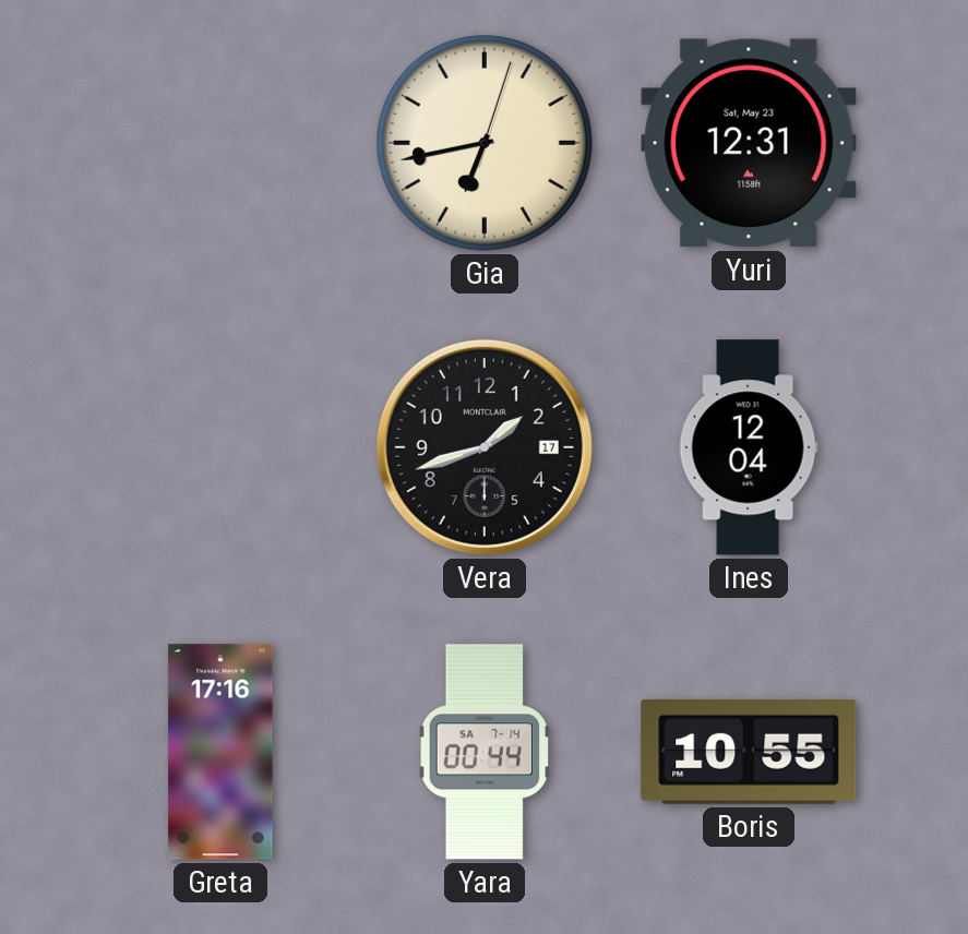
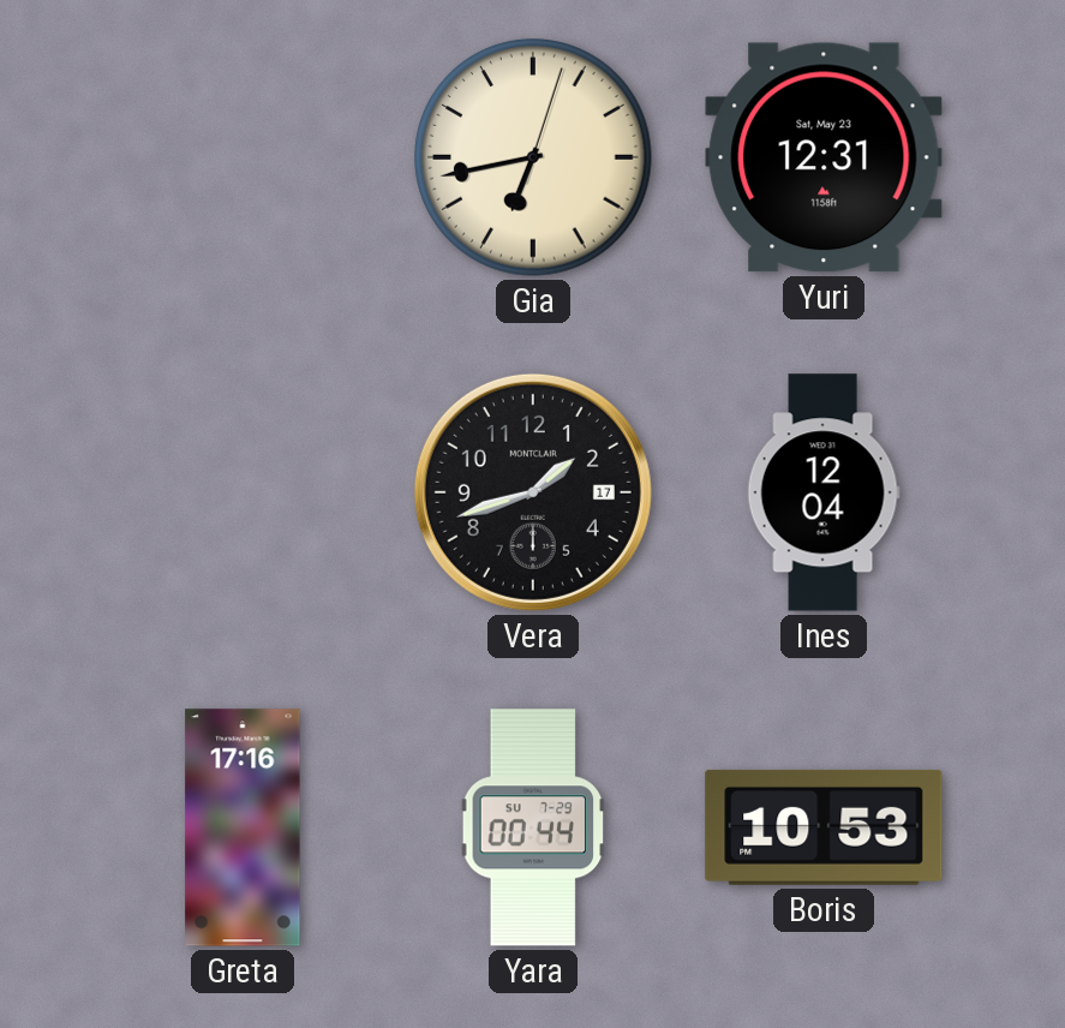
Yara date: SA 7-14 -> SU 7-29 (533, 827)
Boris: 10:55 -> 10:53 (824, 827)
